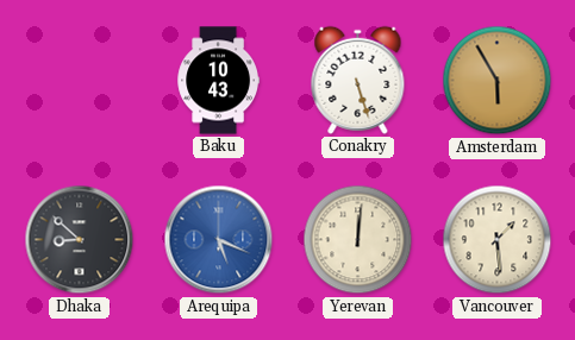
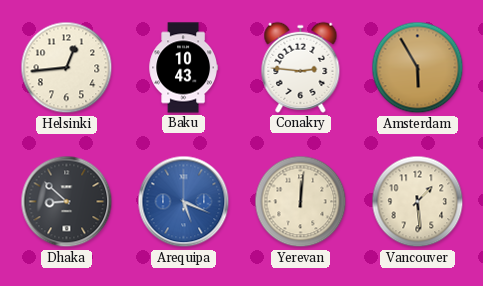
Helsinki: none -> 12:44 (67, 68)
Conakry: 5:27 -> 2:46 (301, 67)
